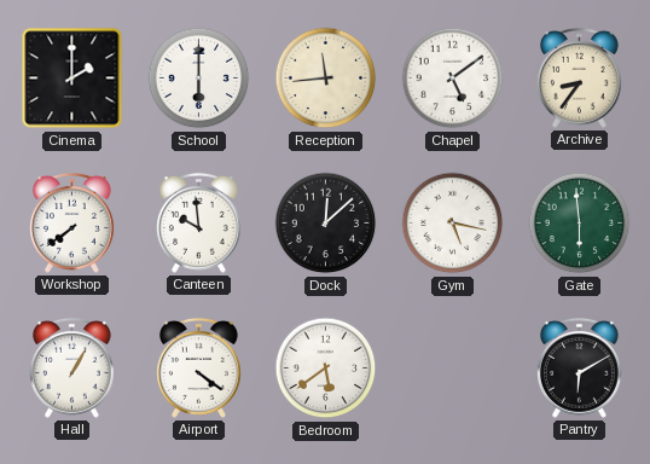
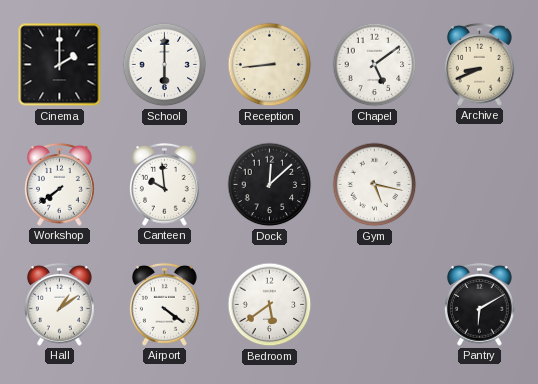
Reception: 11:44 -> 8:44 (270, 65)
Archive: 8:36 -> 8:41 (479, 64)
Gate: 5:59 -> none (580, 224)
Hall: 1:05 -> 1:09 (59, 304)
